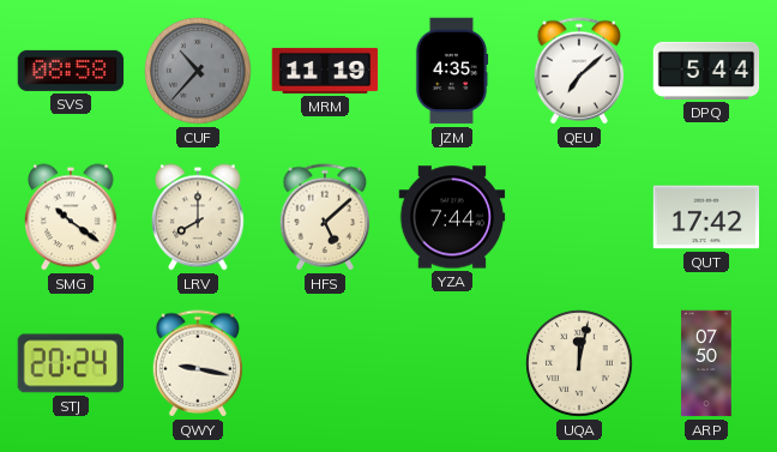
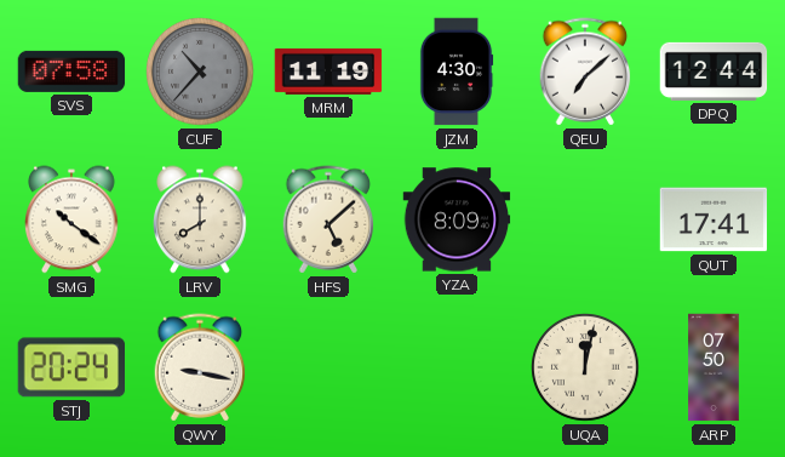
SVS: 08:58 -> 07:58 (71, 72)
JZM: 4:35 -> 4:30 (457, 72)
DPQ: 5:44 -> 12:44 (714, 72)
YZA: 7:44 -> 8:09 (457, 219)
QUT: 17:42 -> 17:41 (714, 219)
